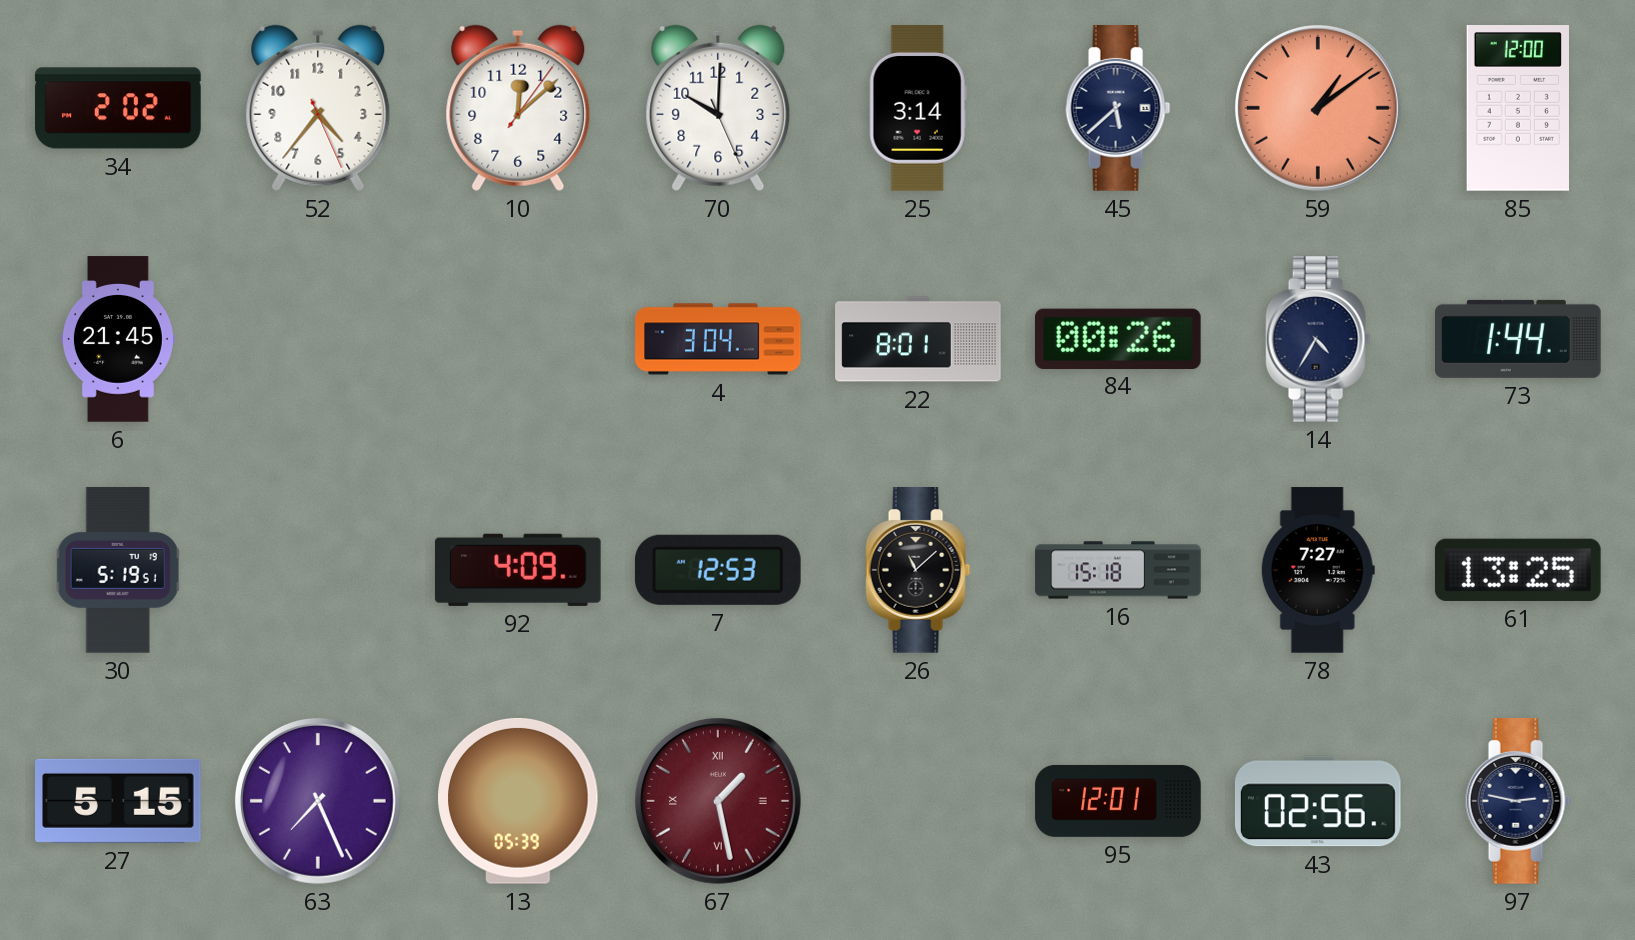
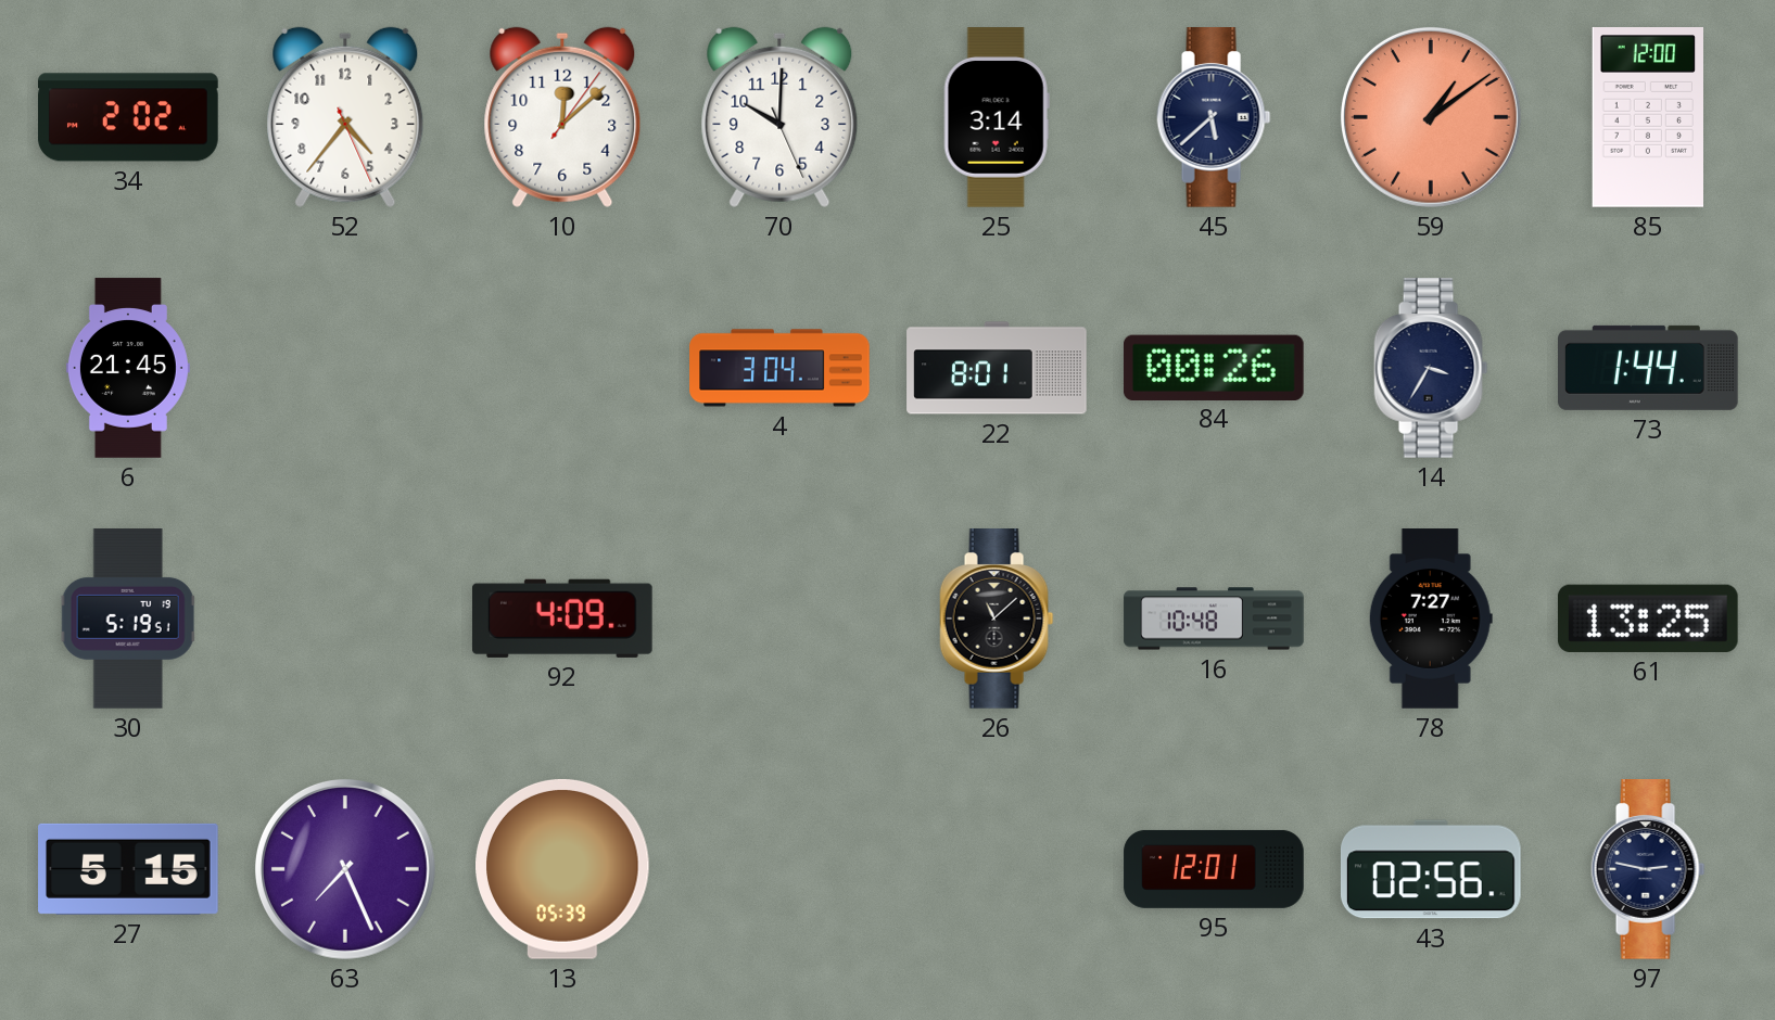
14: 4:35 -> 3:35 (1431, 369)
7: 12:53 -> none (718, 570)
16: 15:18 -> 10:48 (1214, 619)
67: 1:28 -> none (718, 801)
